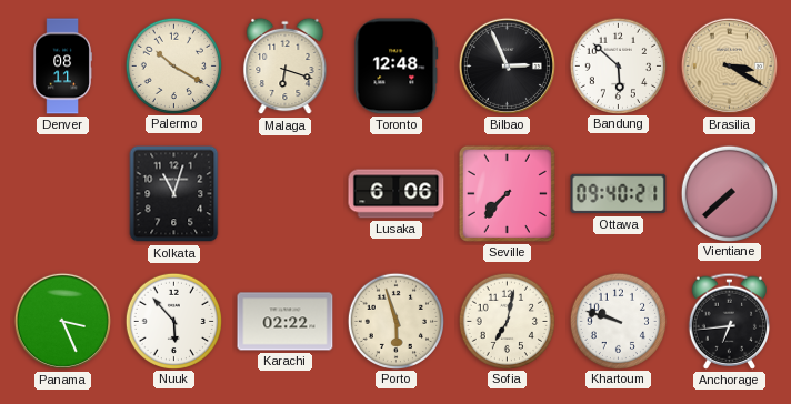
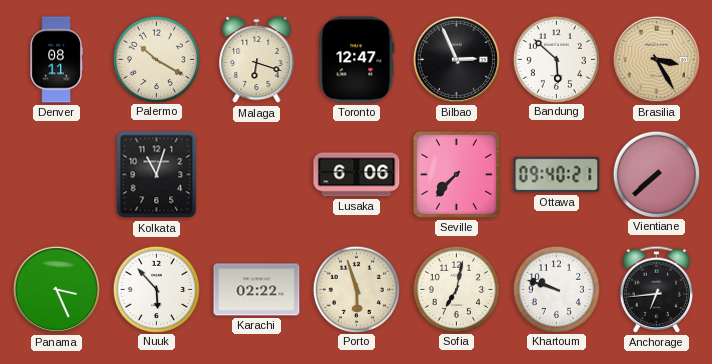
Toronto: 12:48 -> 12:47 (357, 60)
Brasilia: 3:20 -> 3:25 (656, 59)
